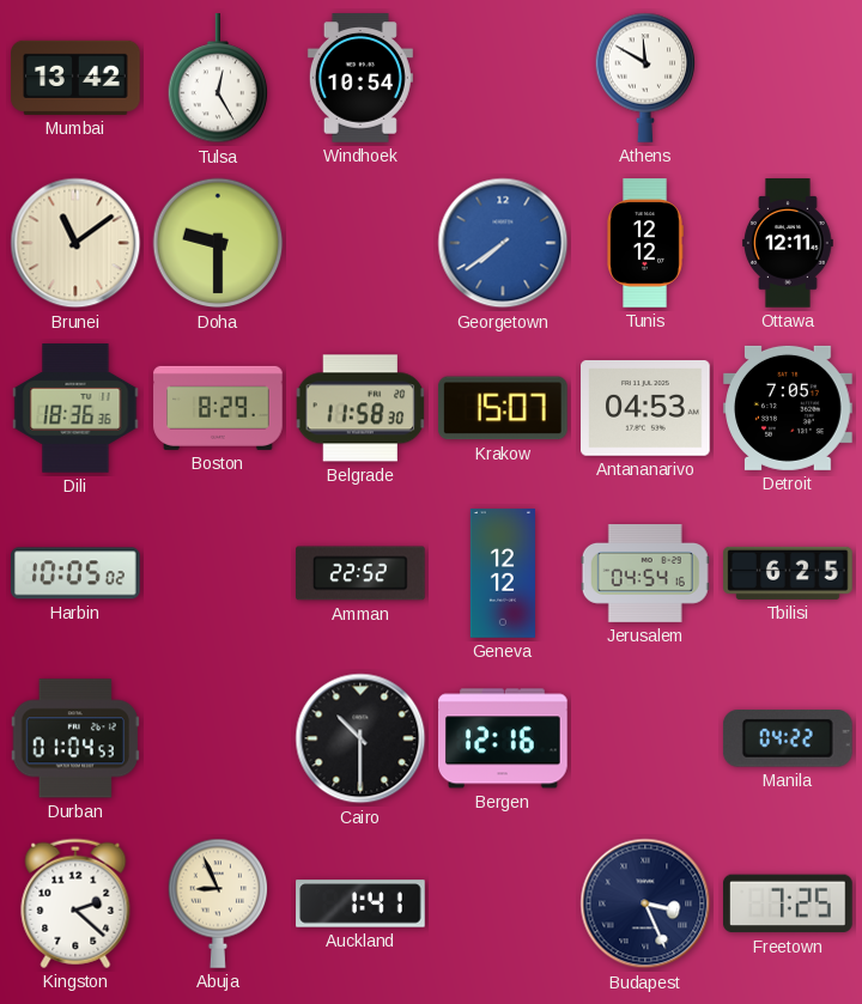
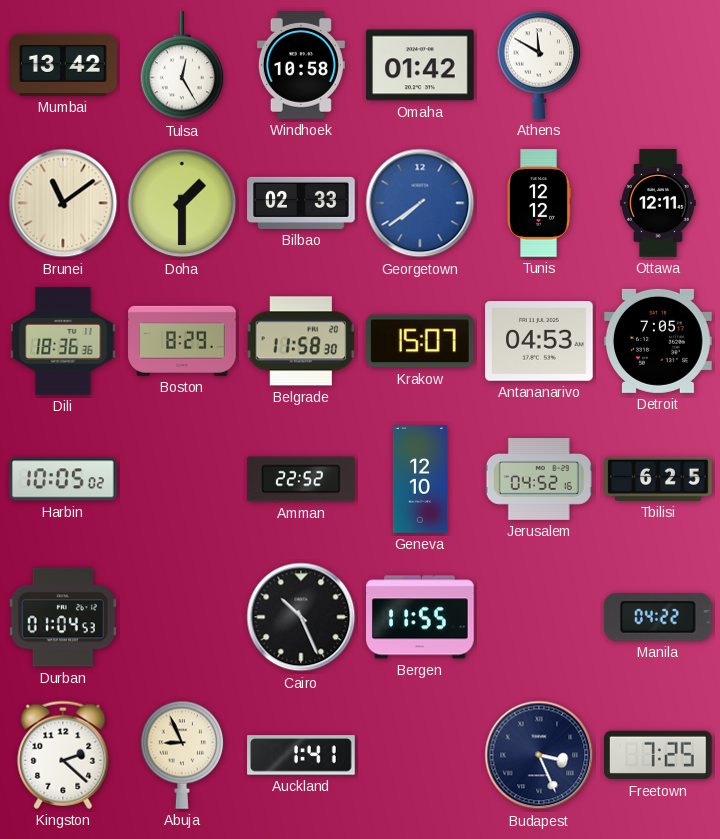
Windhoek: 10:54 -> 10:58 (301, 65)
Omaha: none -> 01:42 (420, 65)
Doha: 9:30 -> 1:30 (182, 203)
Bilbao: none -> 02:33 (301, 203)
Geneva: 12:12 -> 12:10 (420, 479)
Jerusalem: 04:54 -> 04:52 (539, 480)
Cairo: 10:30 -> 10:26 (301, 617)
Bergen: 12:16 -> 11:55 (421, 617)
